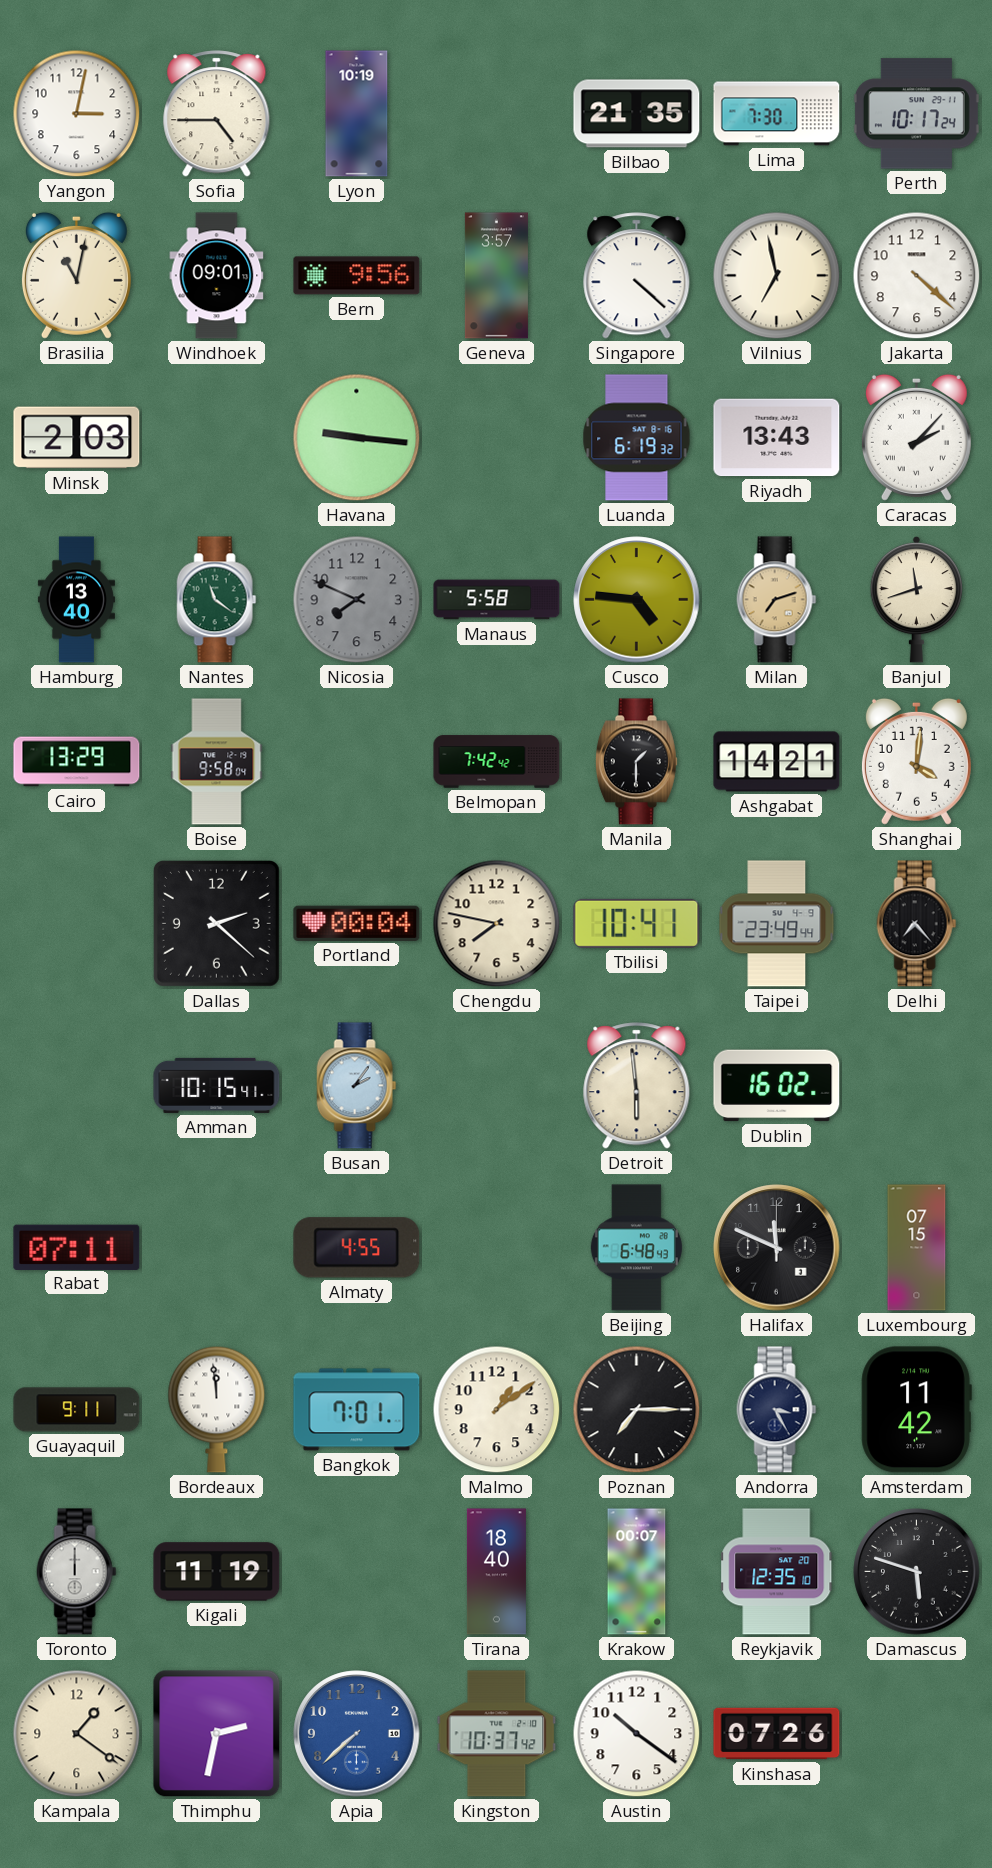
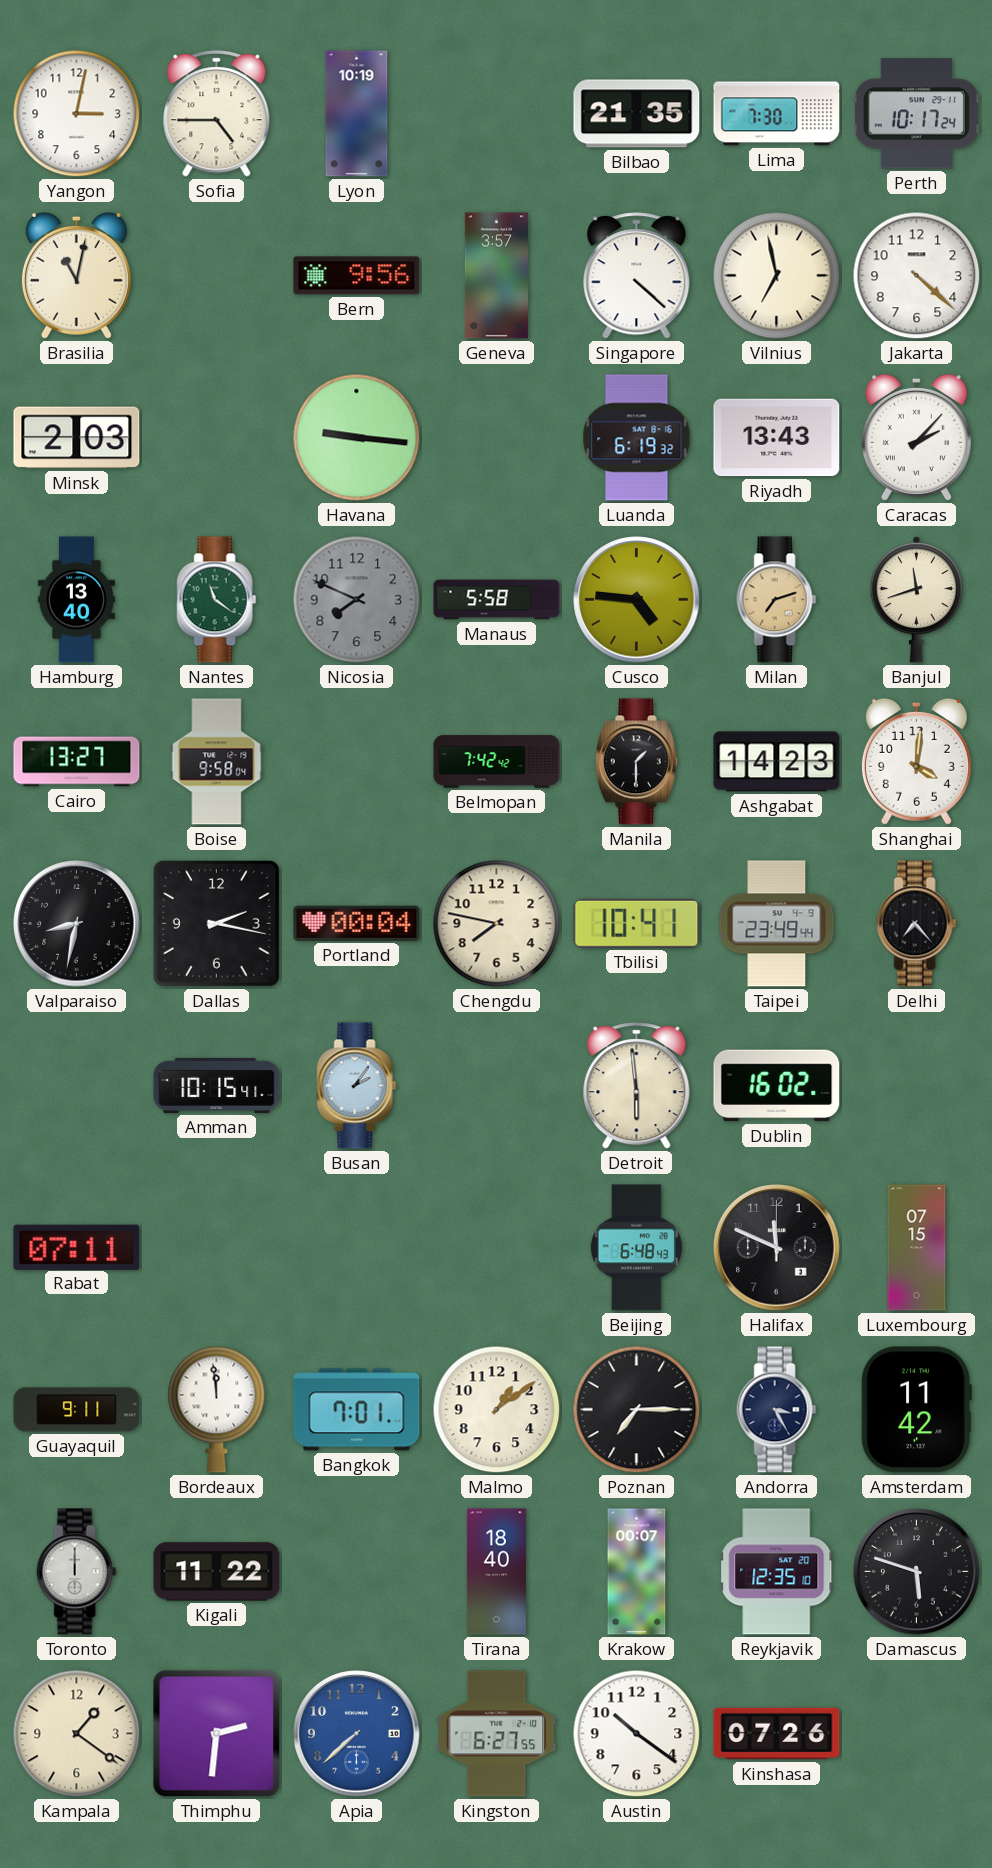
Windhoek: 09:01 -> none (217, 276)
Cairo: 13:29 -> 13:27 (77, 762)
Ashgabat: 14:21 -> 14:23 (777, 762)
Valparaiso: none -> 8:32 (77, 924)
Dallas: 2:22 -> 2:17 (216, 923)
Almaty: 4:55 -> none (357, 1248)
Kigali: 11:19 -> 11:22 (217, 1572)
Thimphu: 2:32 -> 2:31 (217, 1734)
Kingston: 10:37 -> 6:27 (497, 1734)
